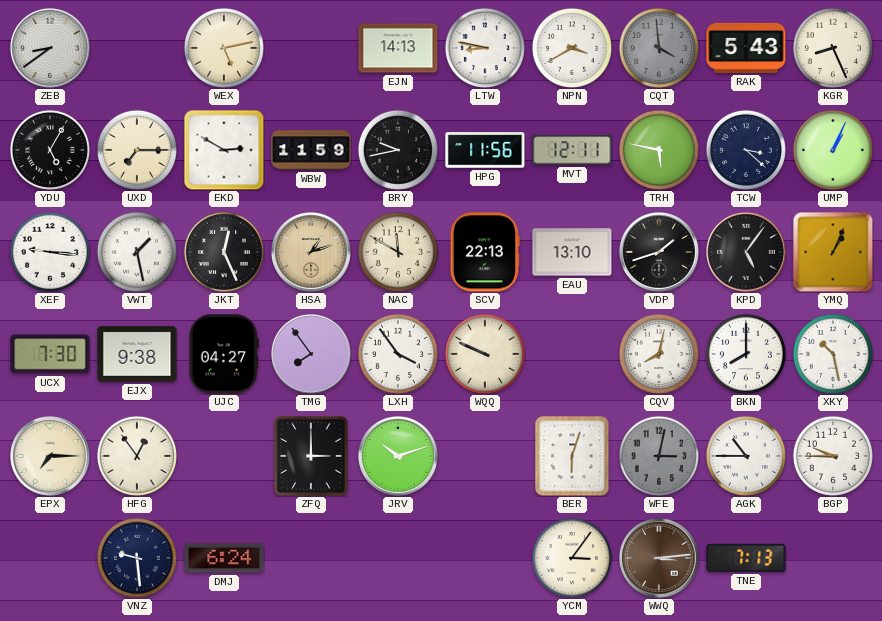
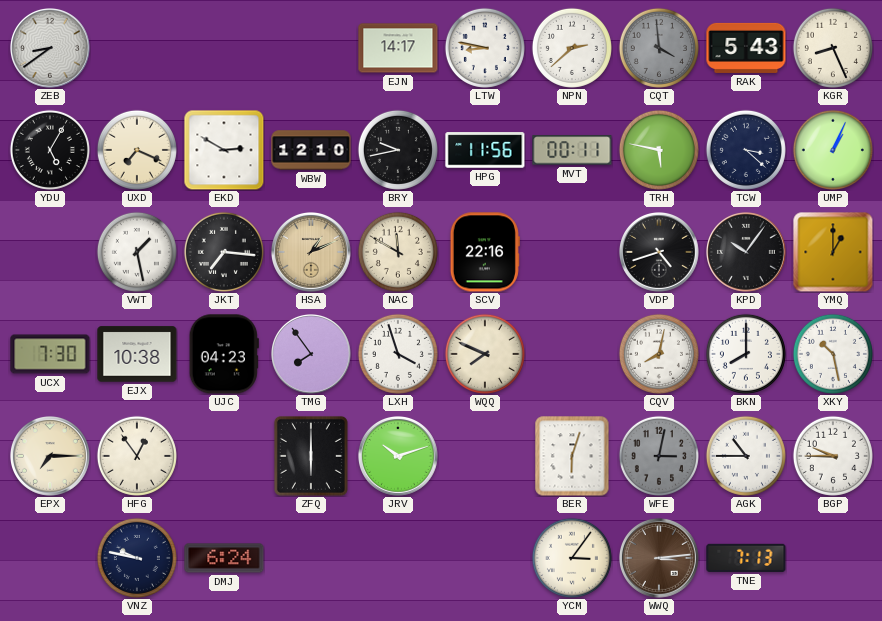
WEX: 5:13 -> none (224, 48)
EJN: 14:13 -> 14:17 (398, 48)
NPN: 3:40 -> 2:38 (572, 48)
UXD: 7:15 -> 7:19 (137, 150)
WBW: 11:59 -> 12:10 (311, 150)
MVT: 12:11 -> 00:11 (572, 150)
XEF: 9:16 -> none (50, 252)
JKT: 12:26 -> 7:16 (224, 252)
HSA: 1:12 -> 1:11 (312, 253)
SCV: 22:13 -> 22:16 (485, 252)
EAU: 13:10 -> none (572, 252)
VDP: 1:42 -> 4:42 (660, 253)
KPD: 5:06 -> 10:06 (747, 253)
YMQ: 1:04 -> 1:00 (833, 252)
EJX: 9:38 -> 10:38 (137, 354)
UJC: 04:27 -> 04:23 (224, 354)
LXH: 3:54 -> 3:57 (398, 354)
WQQ: 9:49 -> 7:49 (485, 354)
ZFQ: 3:00 -> 6:00 (311, 456)
VNZ: 9:29 -> 9:47 (137, 558)
